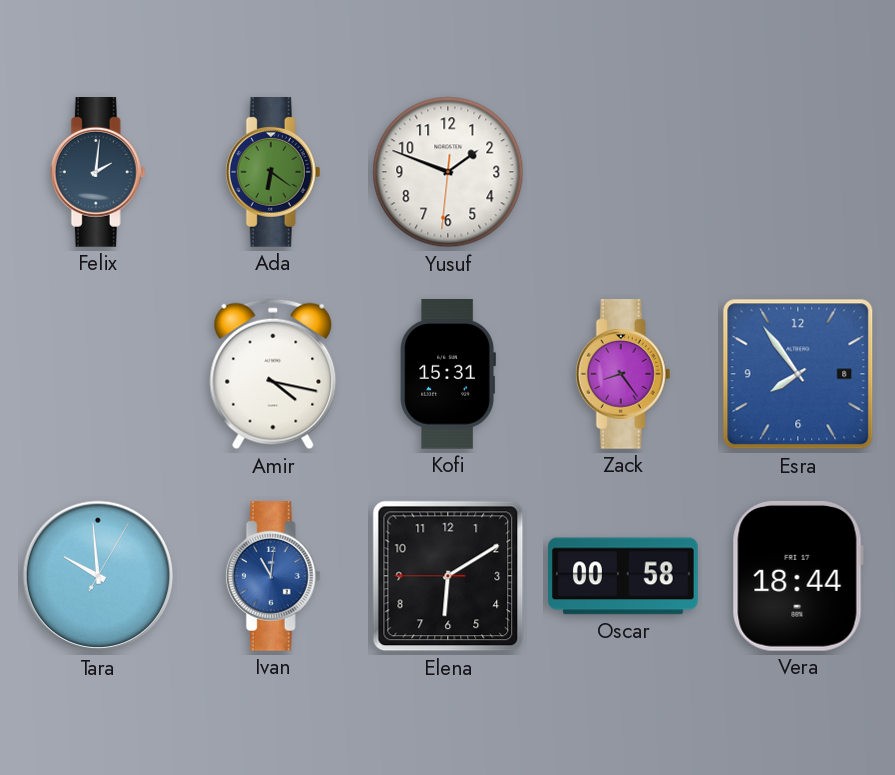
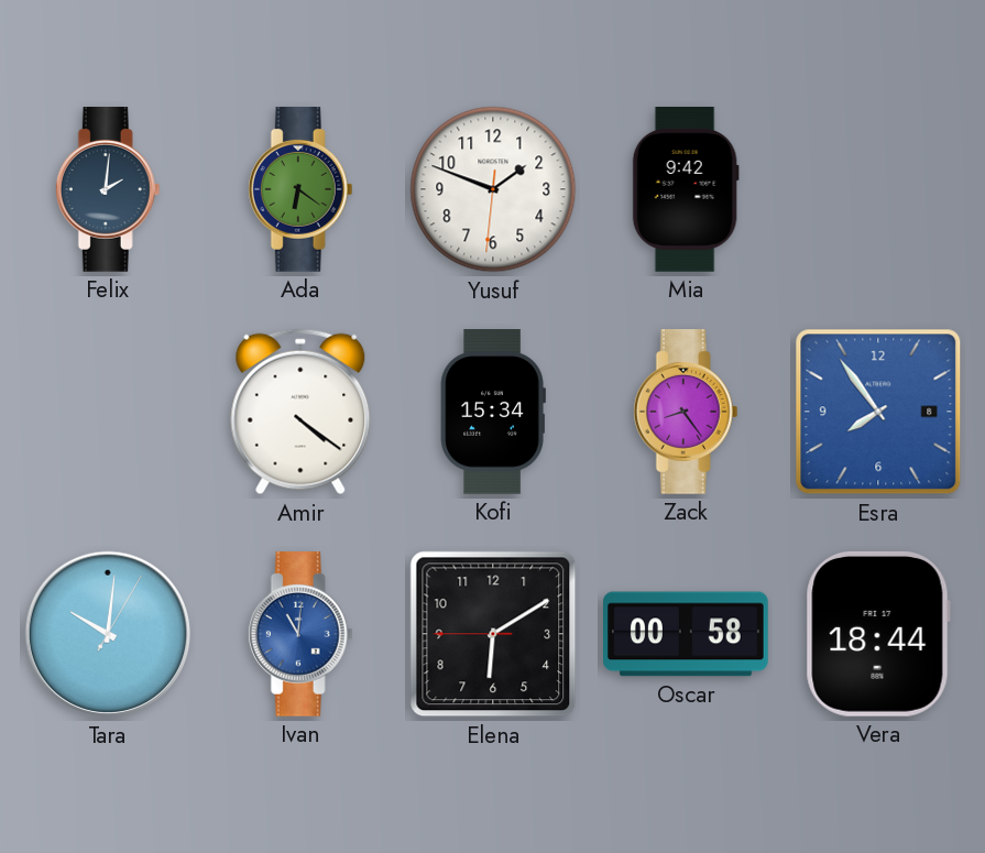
Mia: none -> 9:42 (686, 190)
Amir: 4:17 -> 4:21 (300, 412)
Kofi: 15:31 -> 15:34 (493, 413)
Tara: 9:59 -> 10:01 (108, 634)
